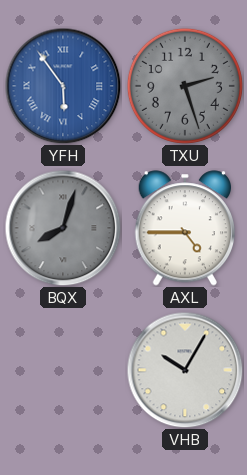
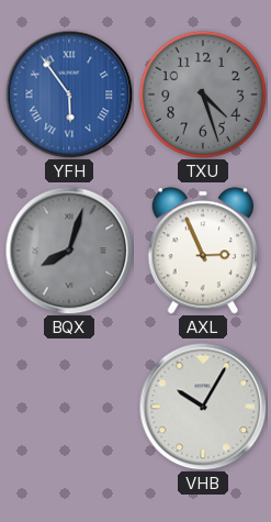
TXU: 2:27 -> 4:27 (203, 95)
AXL: 4:45 -> 2:56 (202, 251)
